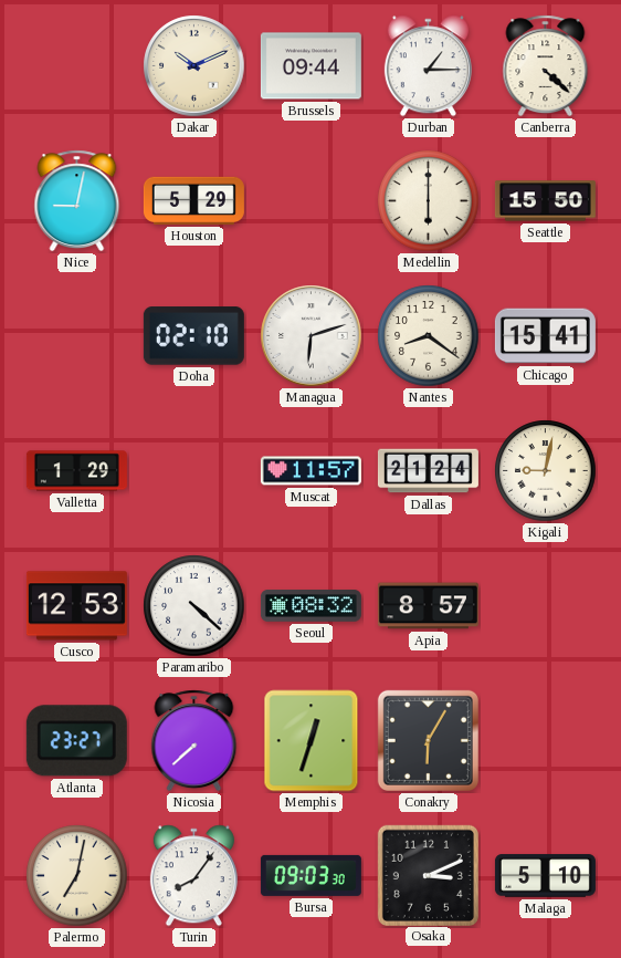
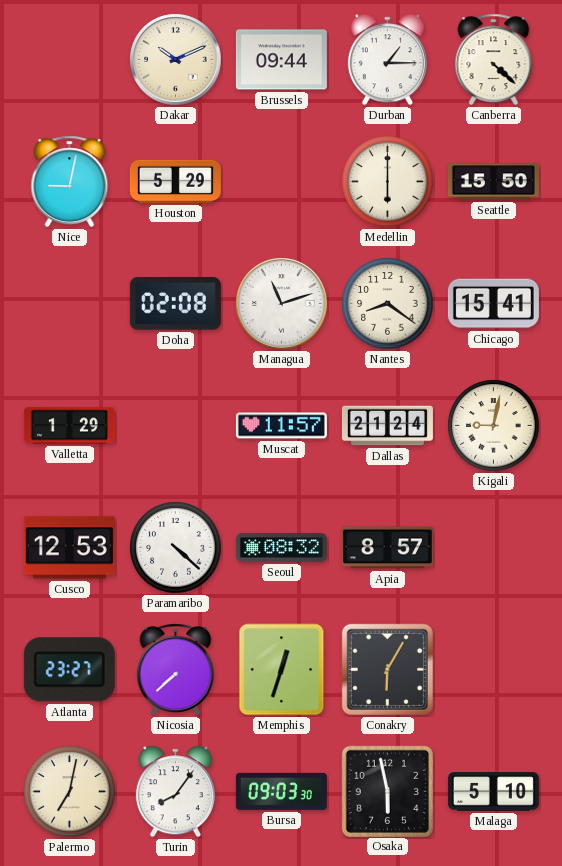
Doha: 02:10 -> 02:08 (175, 304)
Managua: 6:12 -> 11:12 (282, 304)
Osaka: 3:11 -> 5:58 (387, 791)
